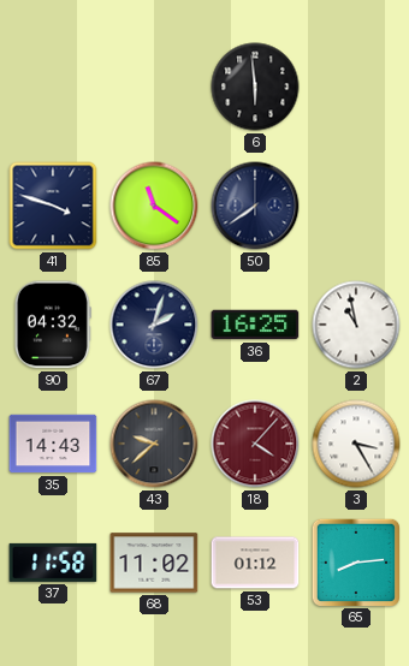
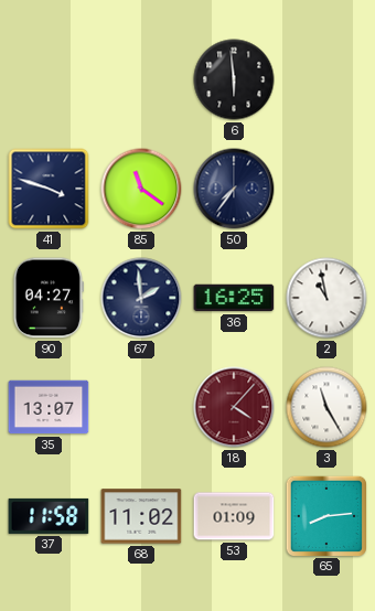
50: 7:39 -> 7:36 (234, 189)
90: 04:32 -> 04:27 (49, 298)
67: 2:03 -> 1:59 (141, 298)
35: 14:43 -> 13:07 (49, 407)
43: 9:38 -> none (154, 444)
3: 3:25 -> 11:25 (326, 407)
53: 01:12 -> 01:09 (234, 516)
